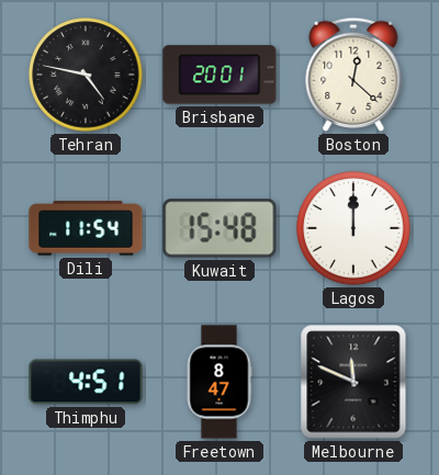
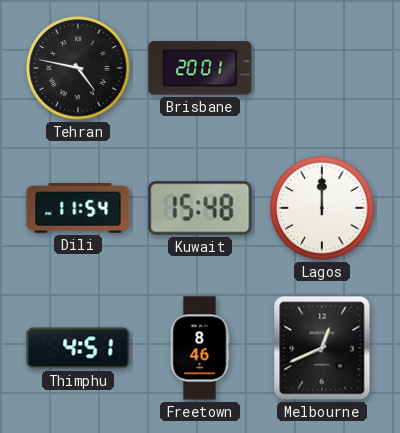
Boston: 12:22 -> none (353, 75)
Freetown: 8:47 -> 8:46 (200, 348)
Melbourne: 11:49 -> 12:41 (322, 348)
